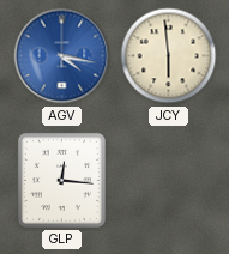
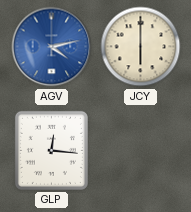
AGV: 4:17 -> 4:13 (52, 47)
JCY: 5:59 -> 6:00 (141, 47)
